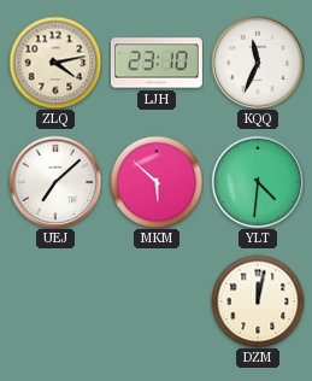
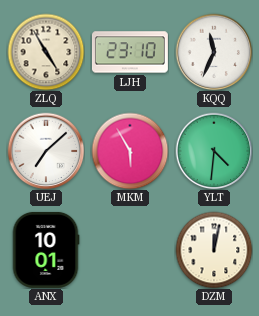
ZLQ: 4:13 -> 4:55 (46, 52)
MKM: 5:52 -> 5:55 (130, 151)
ANX: none -> 10:01 (46, 250)
